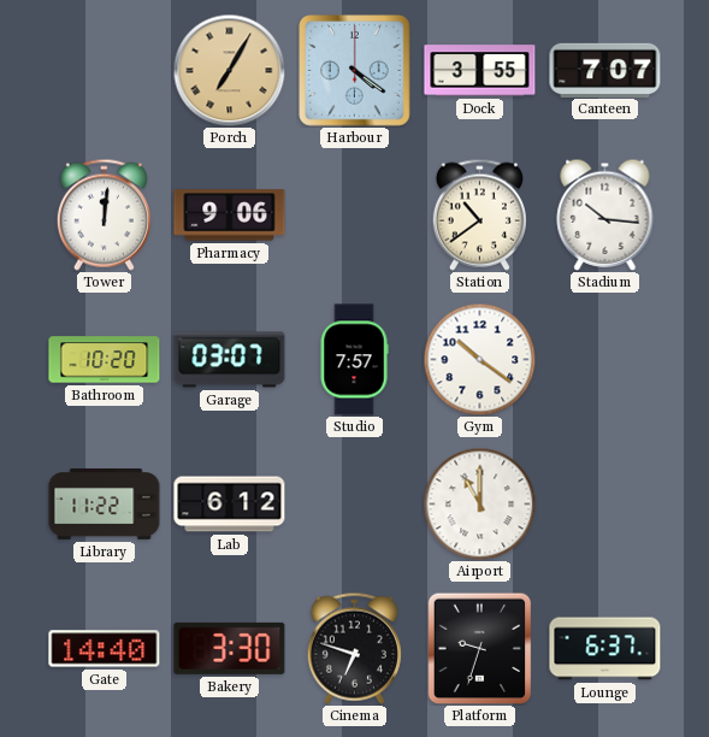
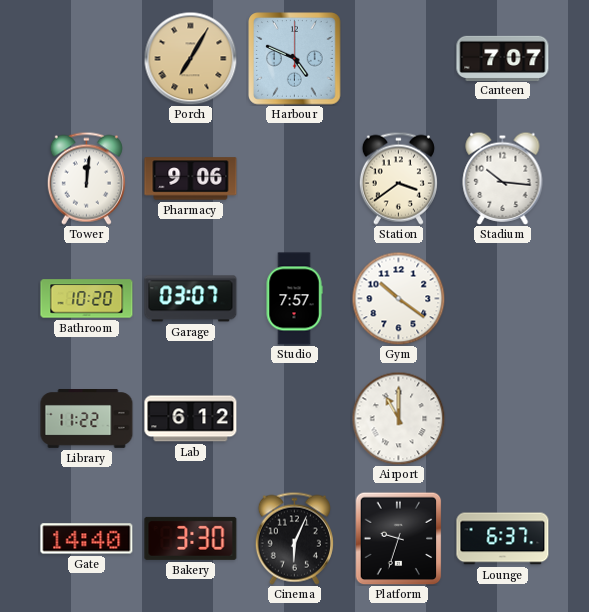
Harbour: 4:21 -> 4:49 (295, 59)
Dock: 3:55 -> none (480, 71)
Station: 10:39 -> 3:39 (398, 178)
Cinema: 6:48 -> 6:04 (294, 538)
